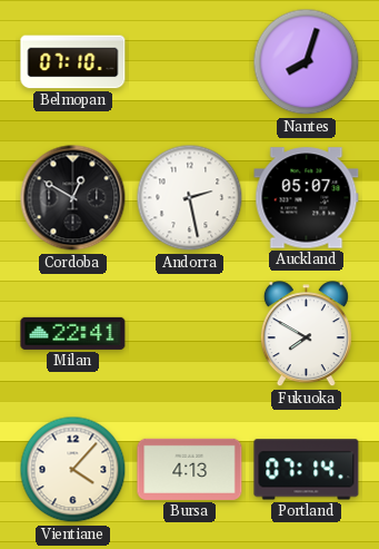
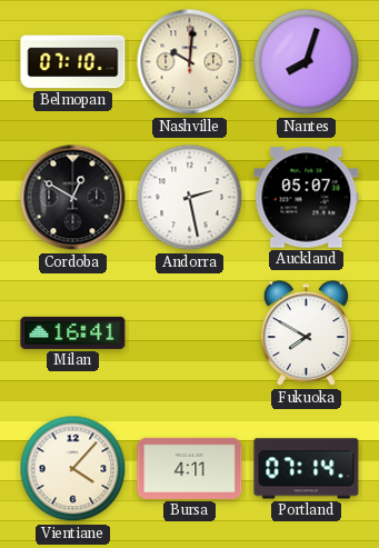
Nashville: none -> 10:01 (190, 62)
Milan: 22:41 -> 16:41 (73, 332)
Bursa: 4:13 -> 4:11 (190, 468)
